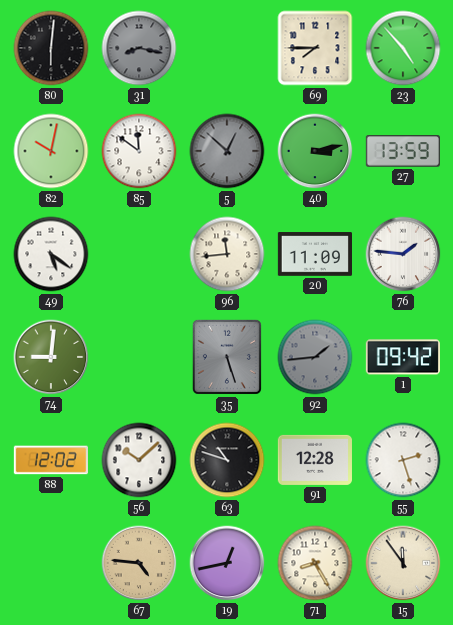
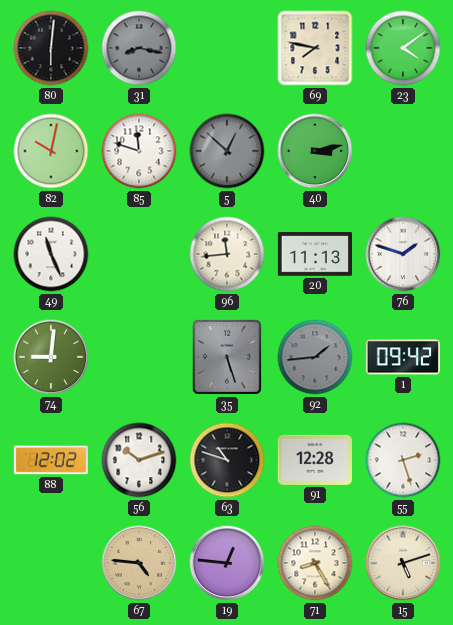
69: 7:45 -> 7:47 (315, 48)
23: 4:53 -> 4:09 (403, 48)
85: 11:51 -> 11:48 (139, 151)
27: 13:59 -> none (403, 151)
49: 5:21 -> 11:26 (51, 254)
20: 11:09 -> 11:13 (314, 254)
76: 1:46 -> 1:48 (403, 254)
56: 10:08 -> 10:12 (139, 460)
19: 12:43 -> 12:46 (227, 563)
15: 11:54 -> 5:12 (403, 563)
